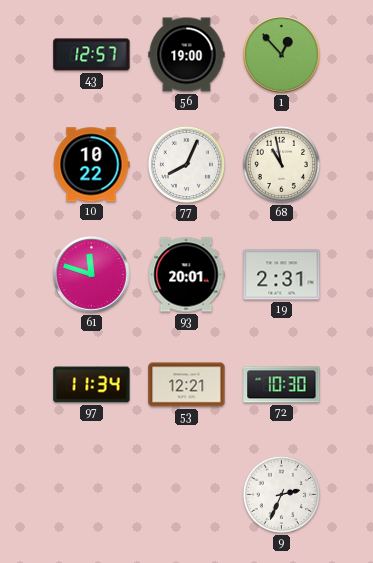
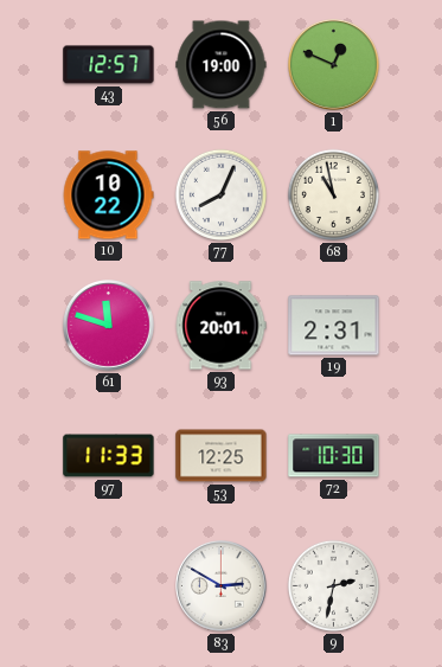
1: 12:53 -> 12:49 (334, 65)
97: 11:34 -> 11:33 (109, 456)
53: 12:21 -> 12:25 (222, 456)
83: none -> 2:50 (222, 586)
9: 2:34 -> 2:32 (333, 585)
